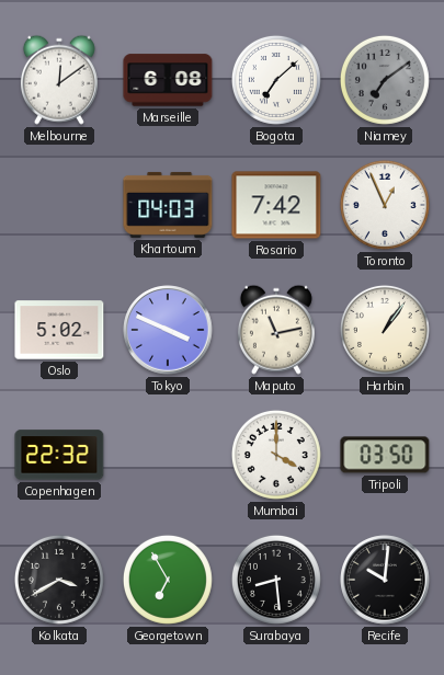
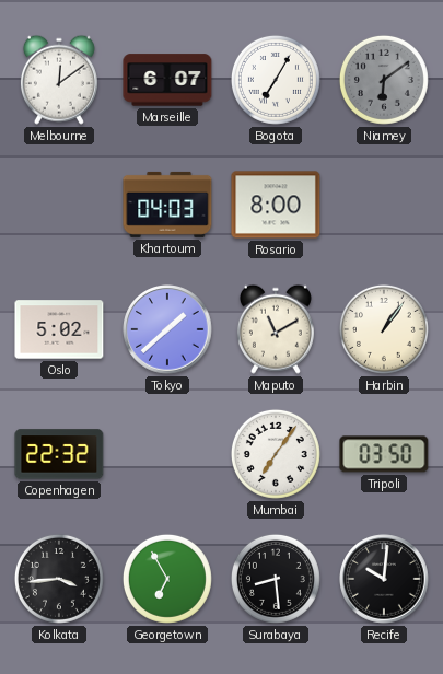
Marseille: 6:08 -> 6:07 (167, 80)
Bogota: 7:08 -> 7:05 (276, 80)
Niamey: 7:09 -> 6:09 (384, 80)
Rosario: 7:42 -> 8:00 (276, 205)
Toronto: 12:56 -> none (385, 205)
Tokyo: 3:49 -> 1:38 (167, 329)
Maputo: 11:13 -> 11:10 (276, 329)
Mumbai: 4:00 -> 7:06 (276, 454)
Kolkata: 3:40 -> 3:44 (59, 579)
